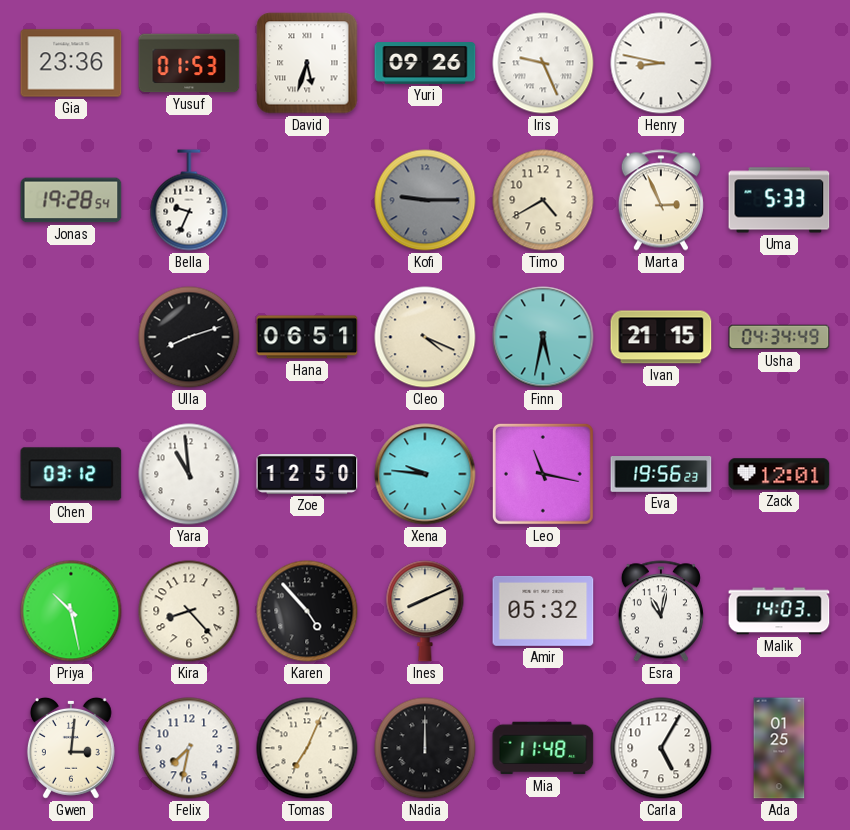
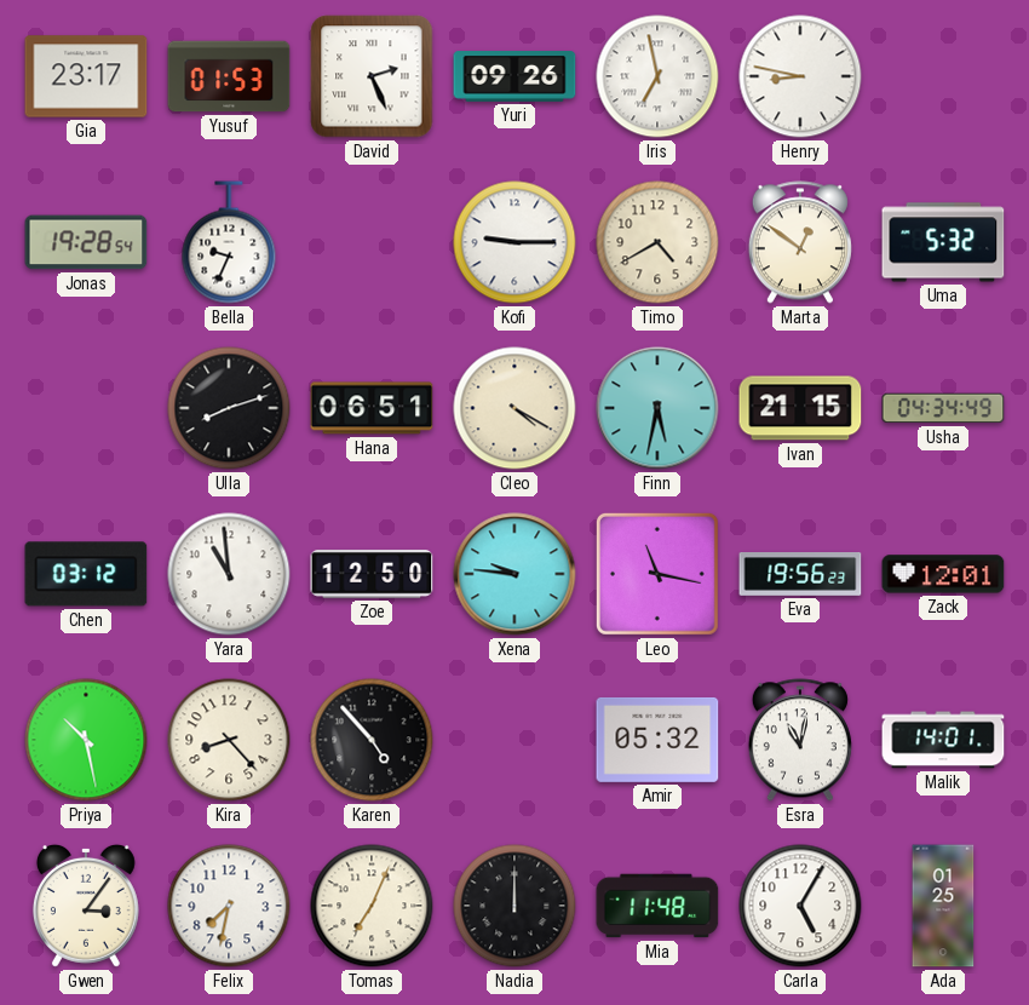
Gia: 23:36 -> 23:17 (86, 76)
David: 5:33 -> 2:26 (372, 76)
Iris: 9:26 -> 6:58 (657, 76)
Kofi dial: grey -> white (514, 242)
Marta: 2:56 -> 12:51 (800, 242)
Uma: 5:33 -> 5:32 (943, 242)
Cleo: 4:19 -> 4:20 (514, 408)
Ines: 8:11 -> none (425, 611)
Malik: 14:03 -> 14:01 (943, 740)
Gwen: 3:01 -> 3:06 (86, 906)
